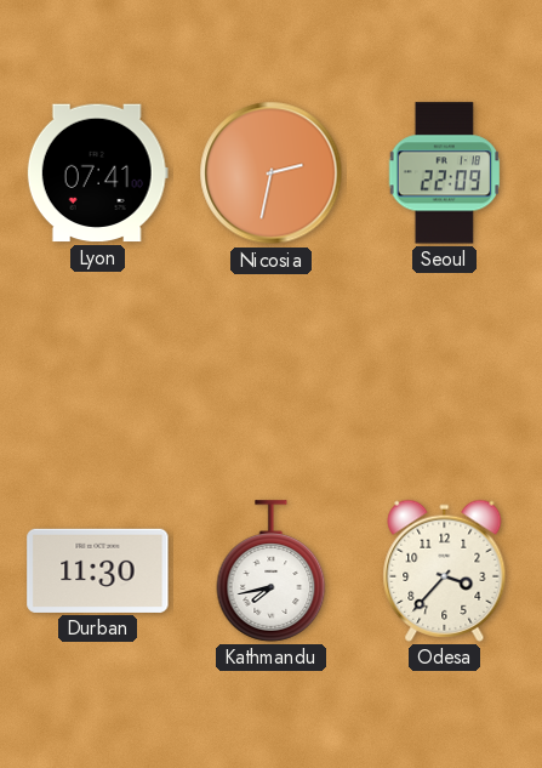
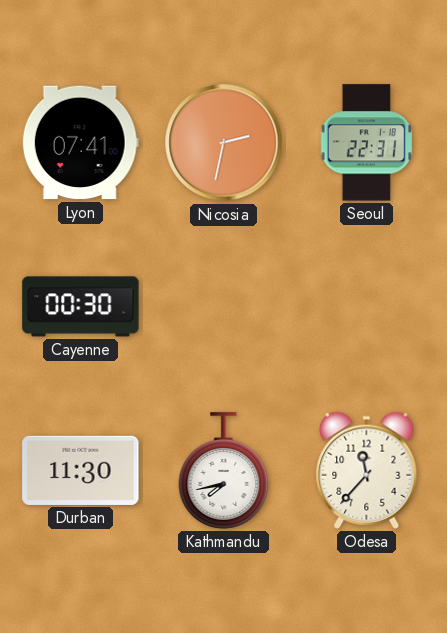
Seoul: 22:09 -> 22:31 (367, 143)
Cayenne: none -> 00:30 (81, 307)
Odesa: 3:37 -> 11:37 (367, 470)
